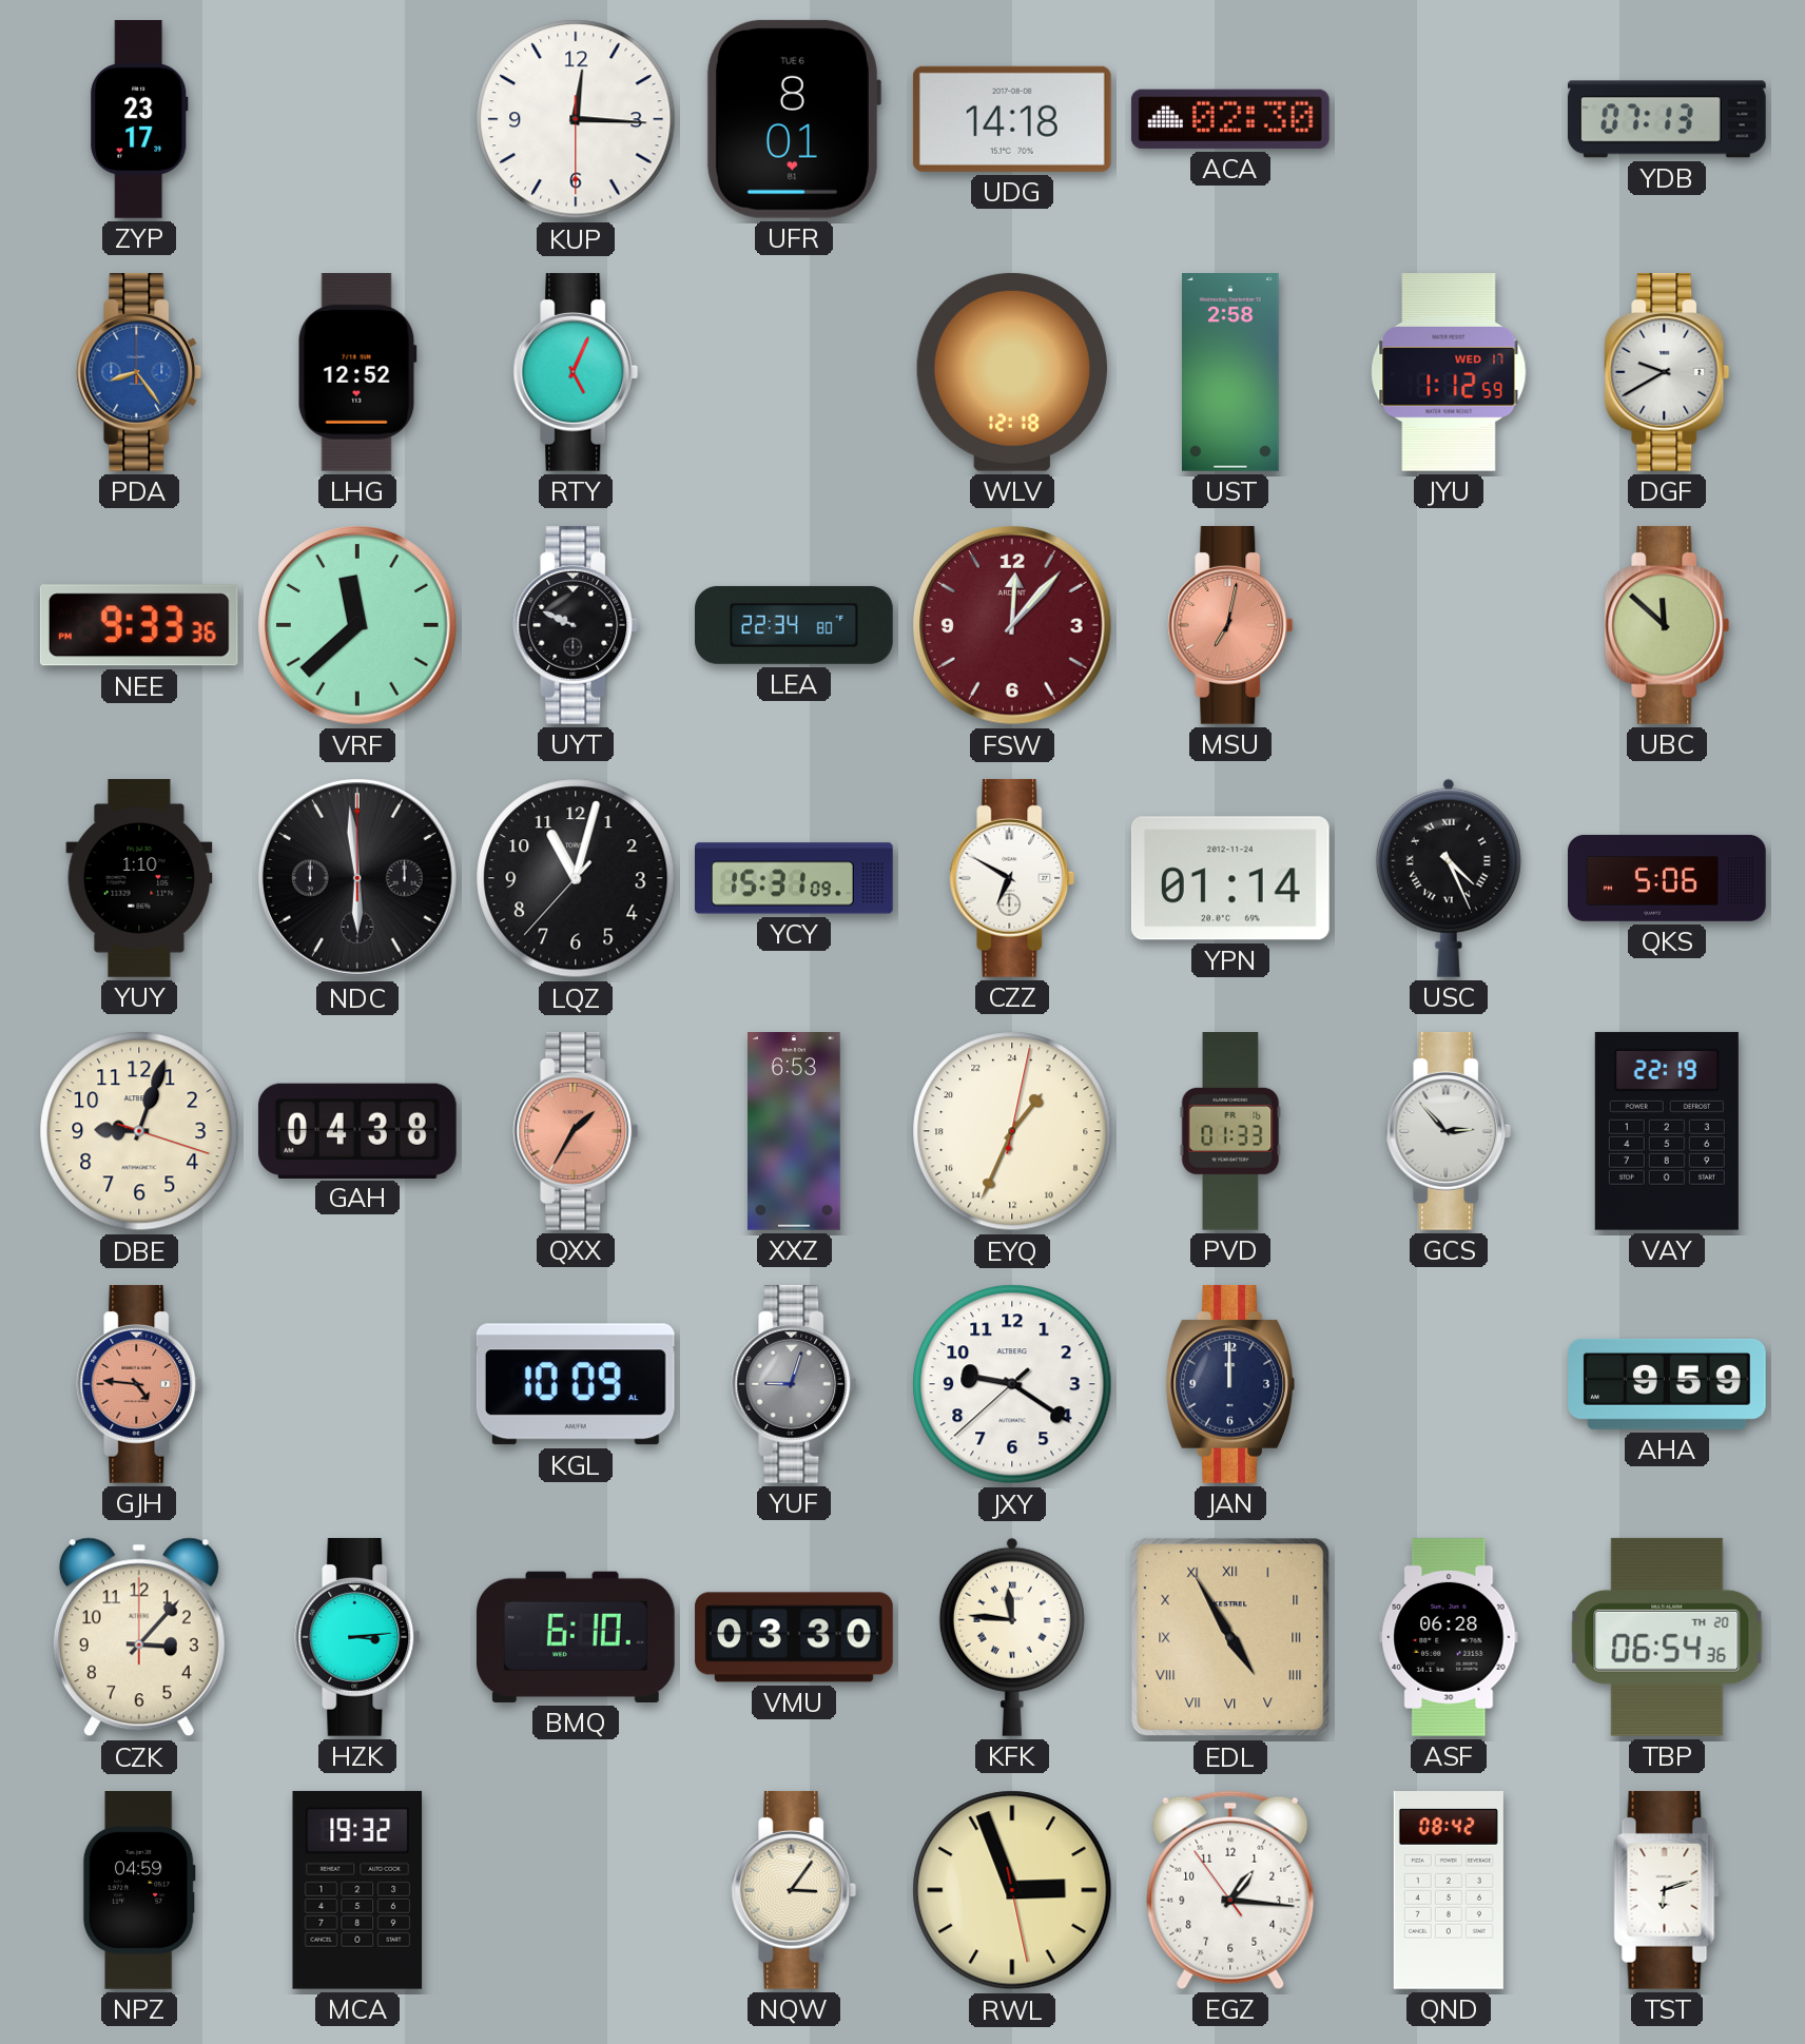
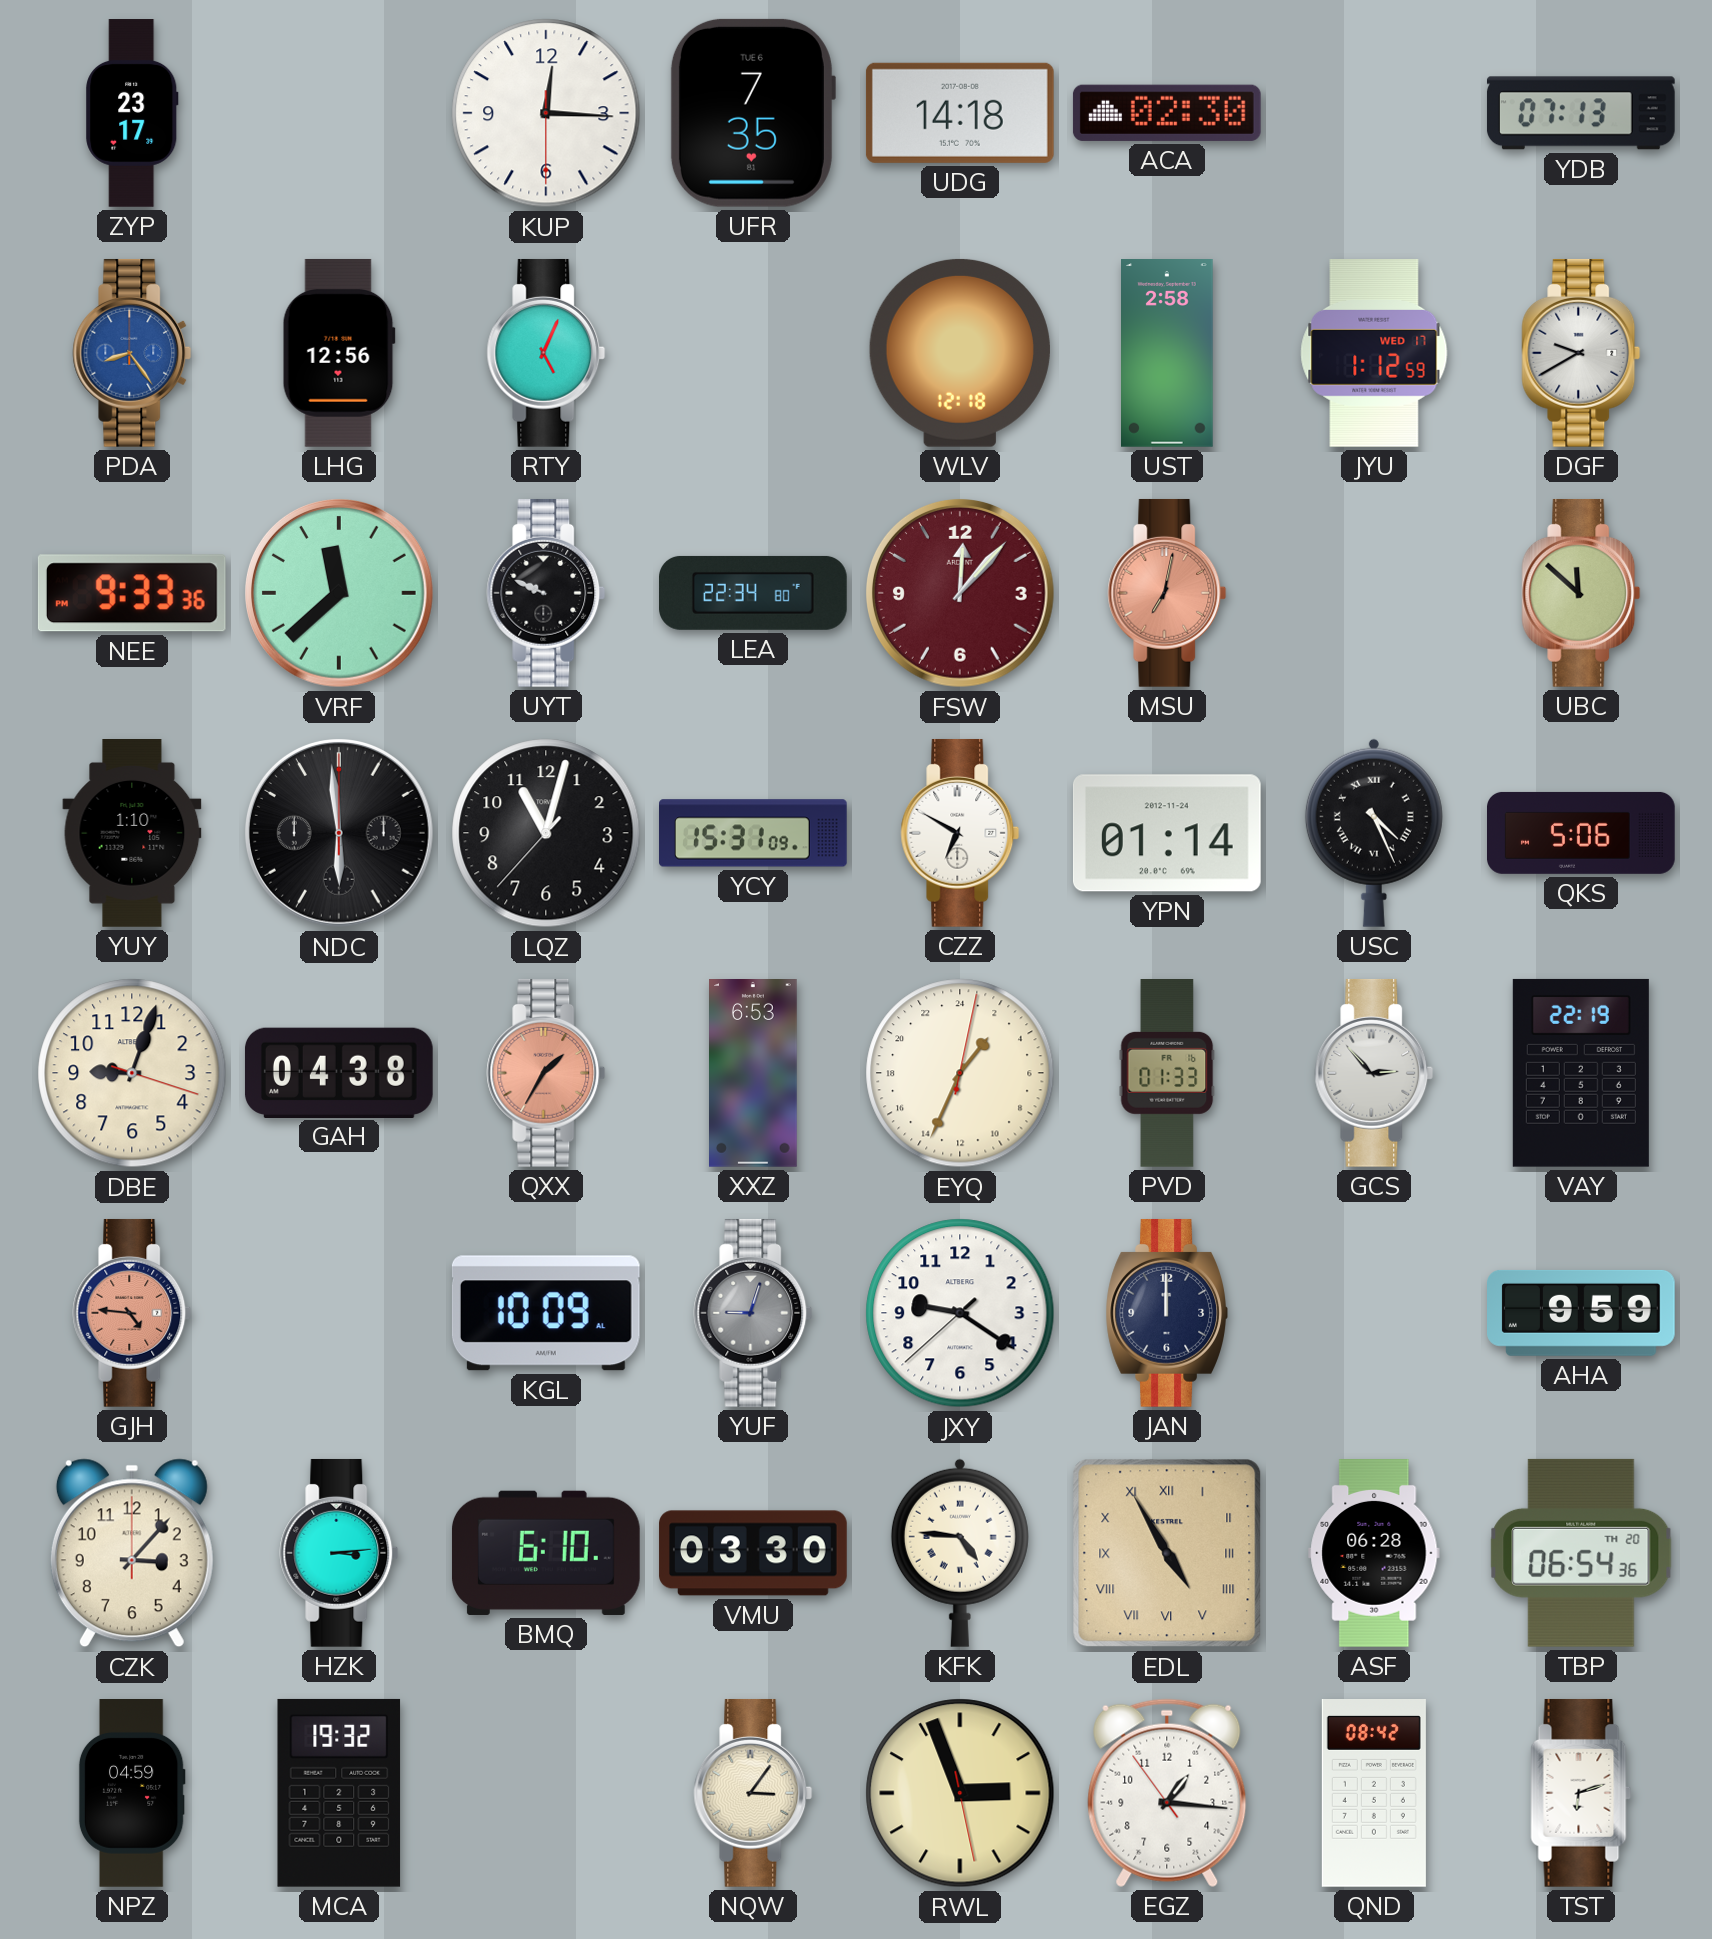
UFR: 8:01 -> 7:35 (752, 113)
LHG: 12:52 -> 12:56 (339, 353)
KFK: 11:46 -> 4:46 (960, 1553)
